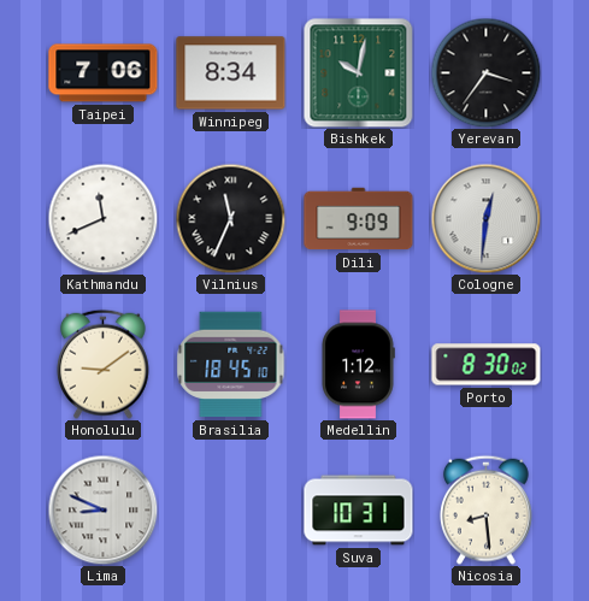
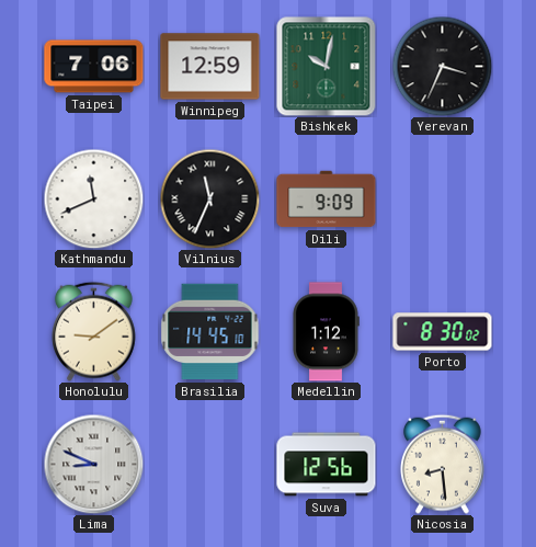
Winnipeg: 8:34 -> 12:59 (210, 67)
Yerevan: 3:36 -> 3:34 (442, 66)
Cologne: 12:31 -> none (485, 218)
Brasilia: 18:45 -> 14:45 (210, 332)
Suva: 10:31 -> 12:56 (327, 465)
